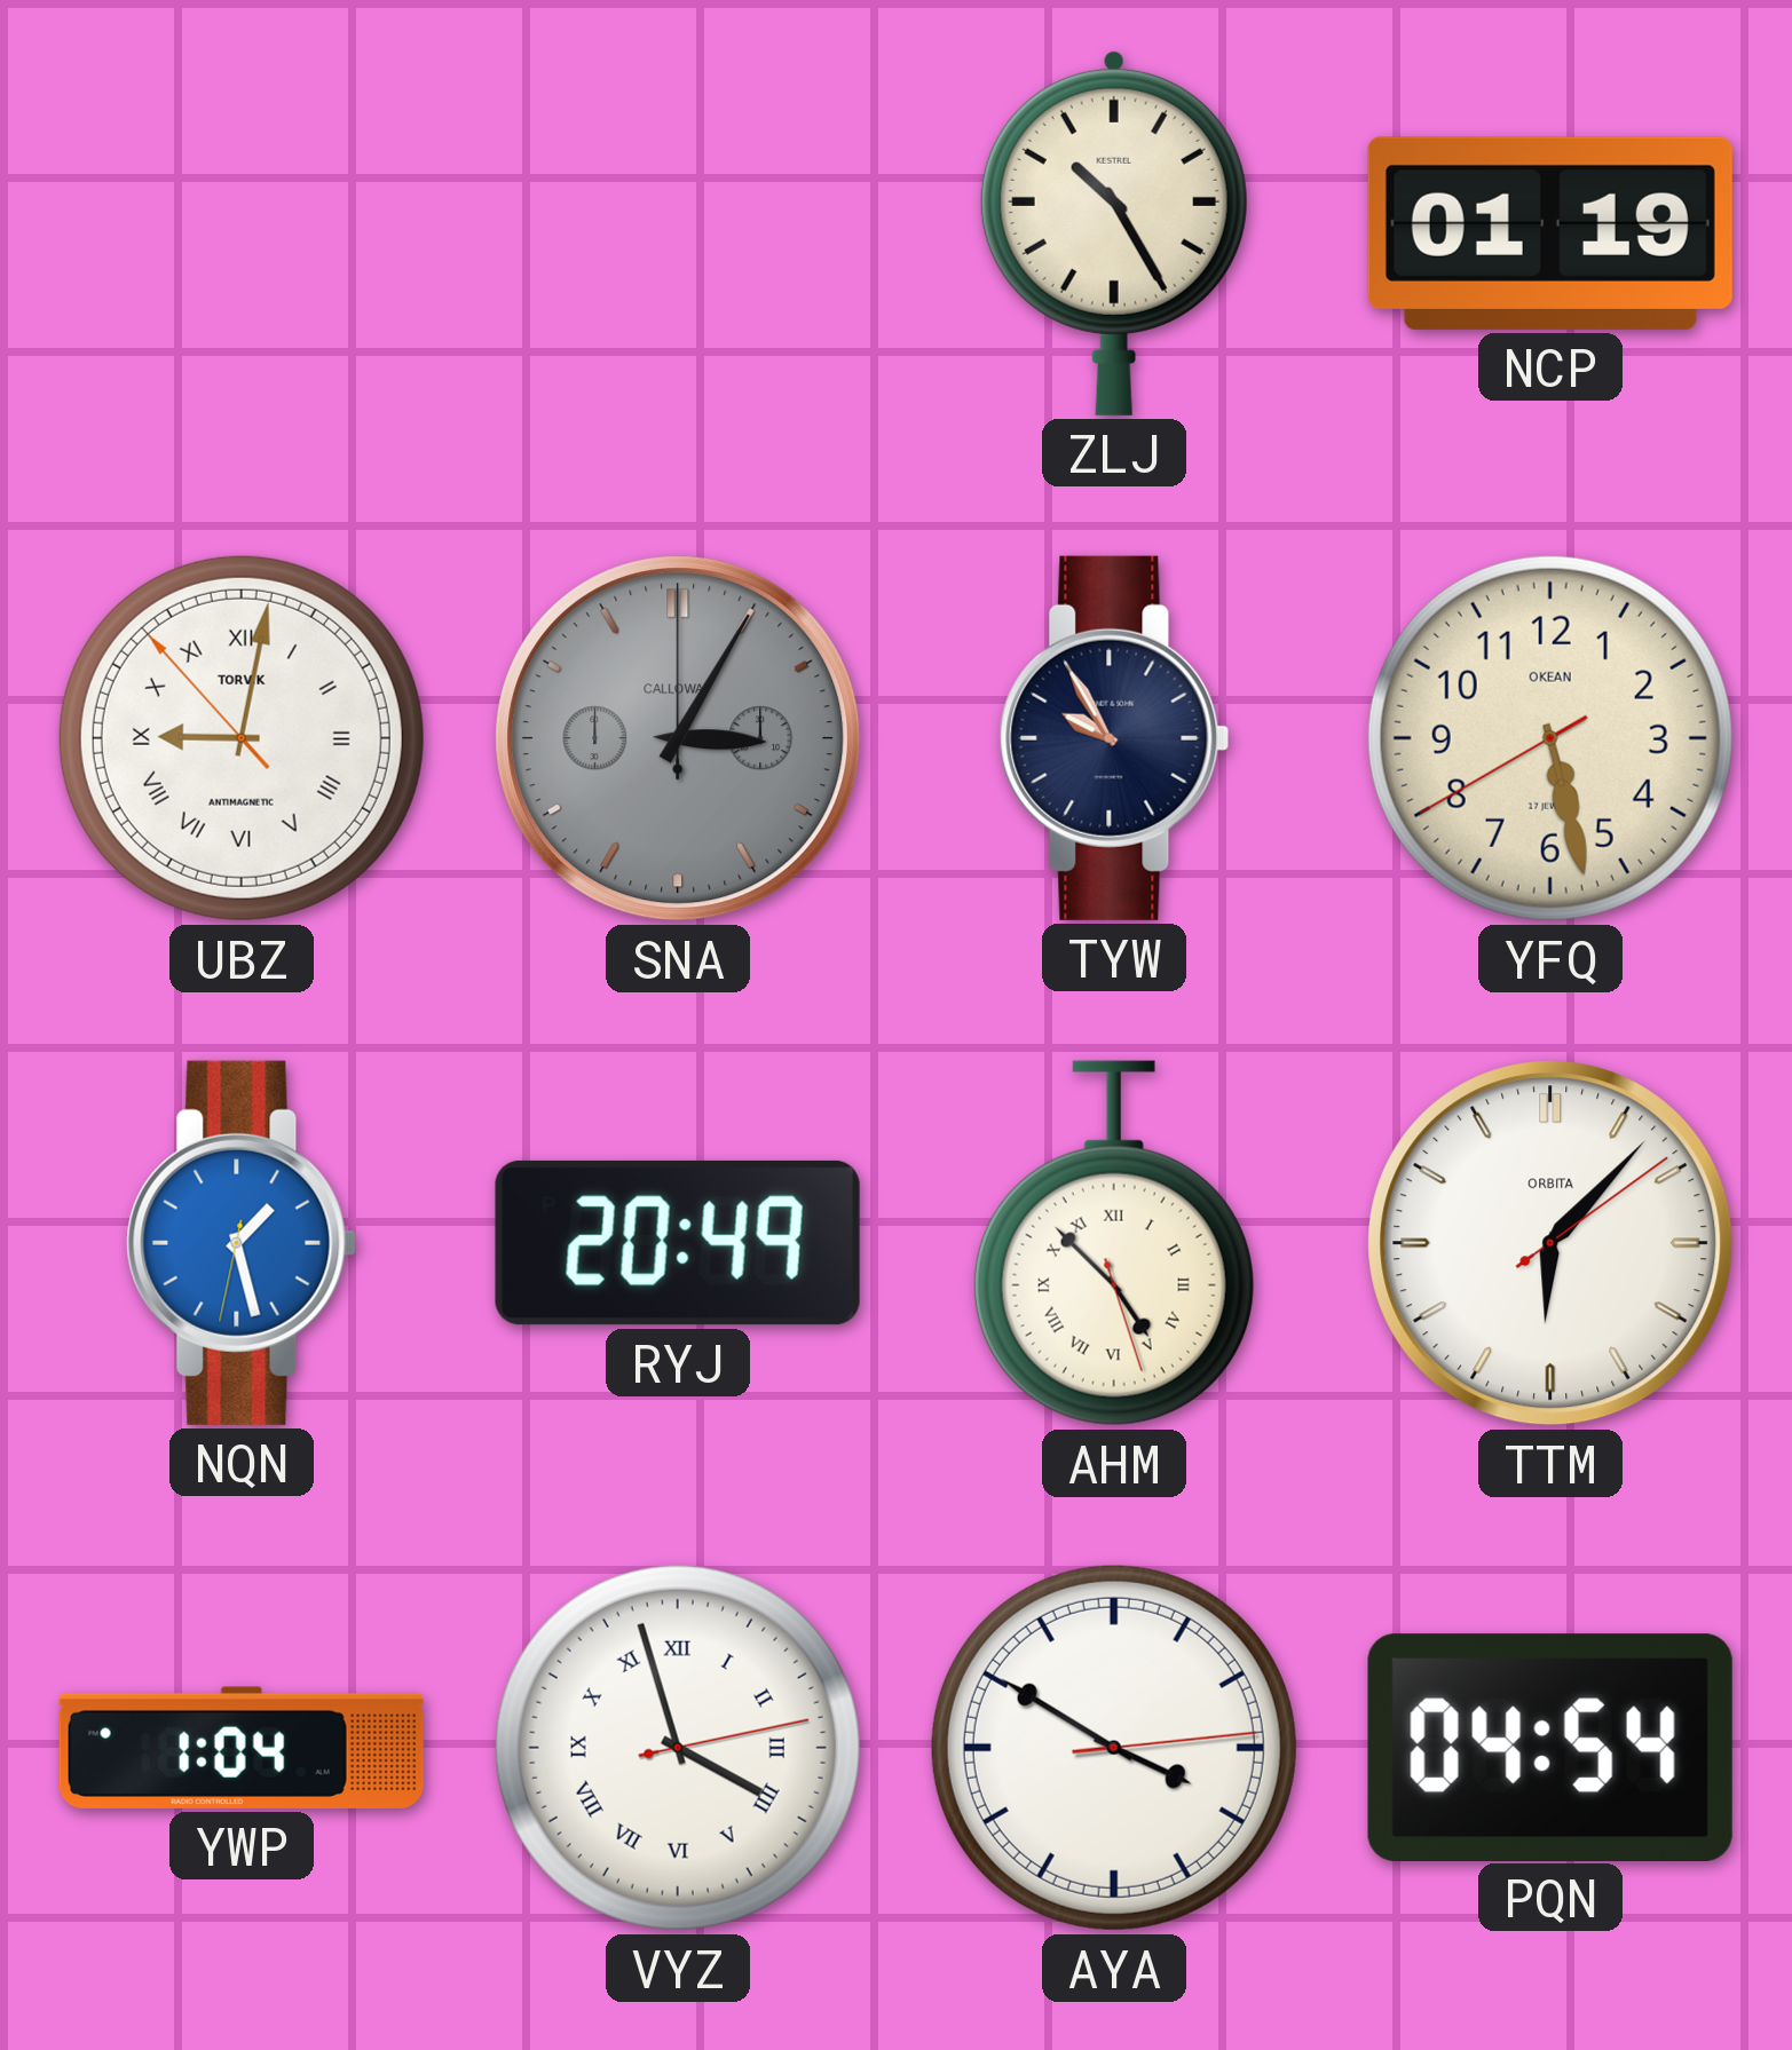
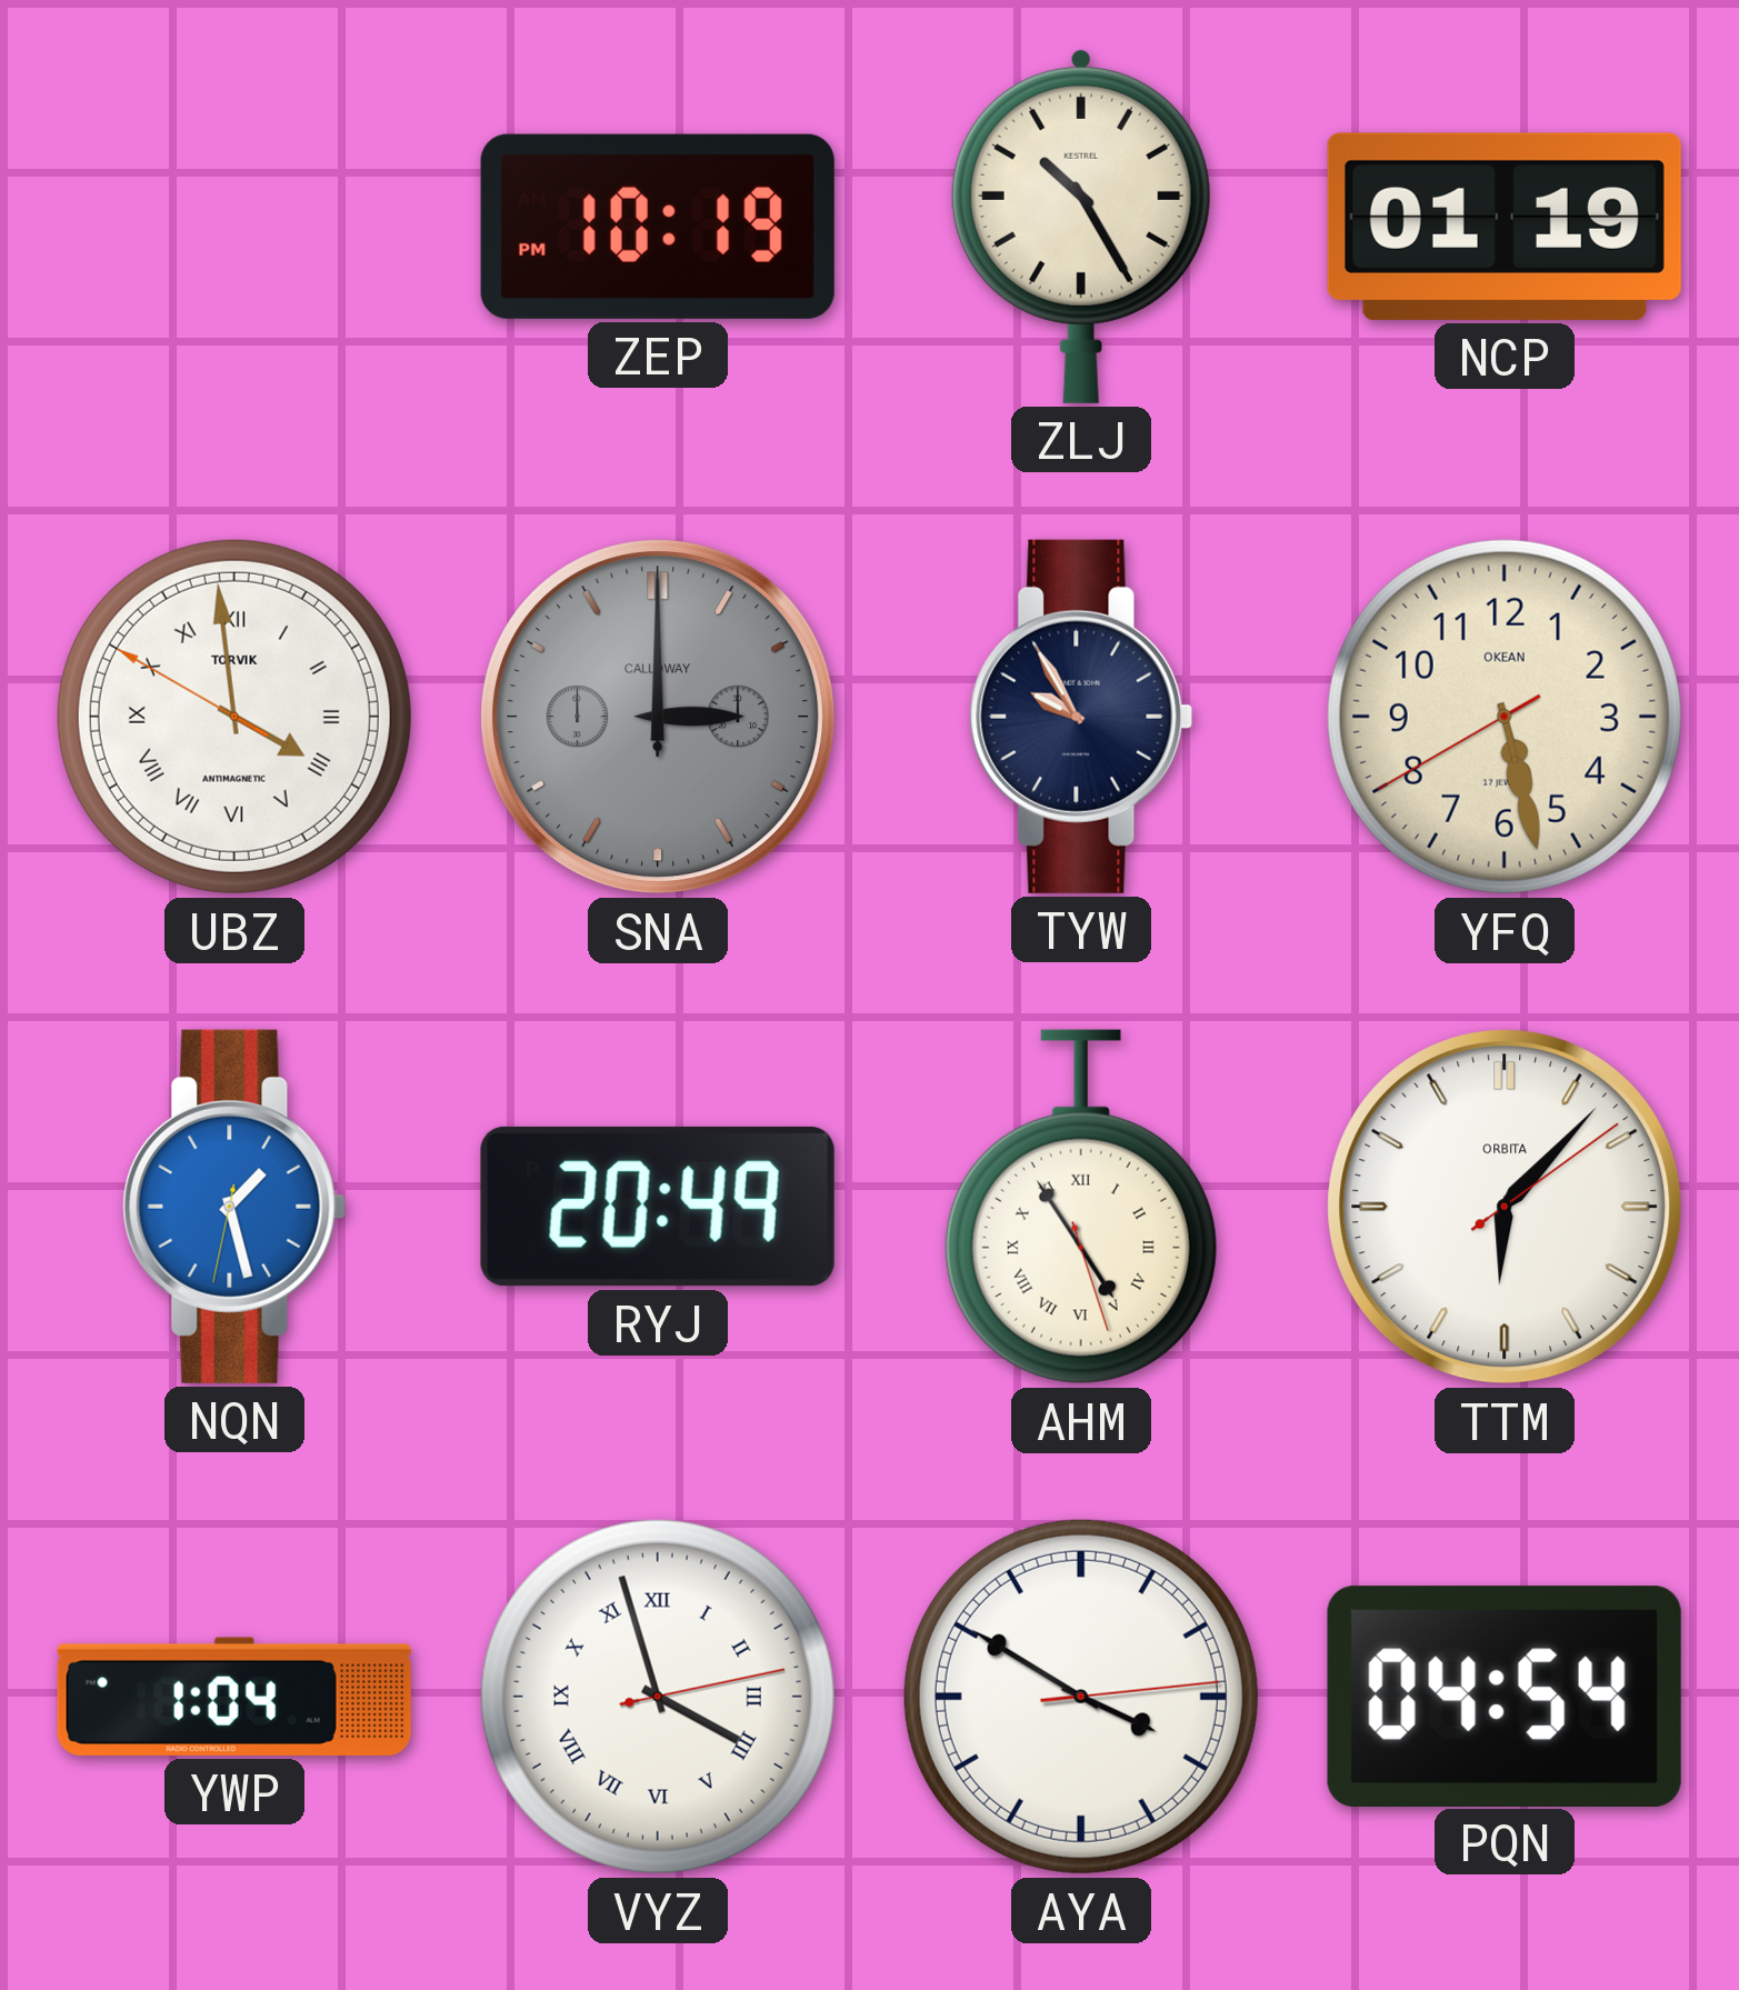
ZEP: none -> 10:19 (658, 227)
UBZ: 9:01 -> 3:58 (234, 717)
SNA: 3:05 -> 3:00 (658, 717)
AHM: 4:52 -> 4:54 (1081, 1207)
